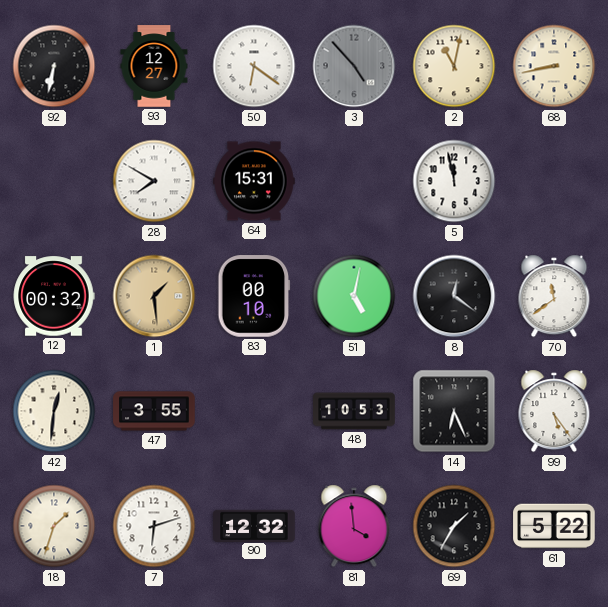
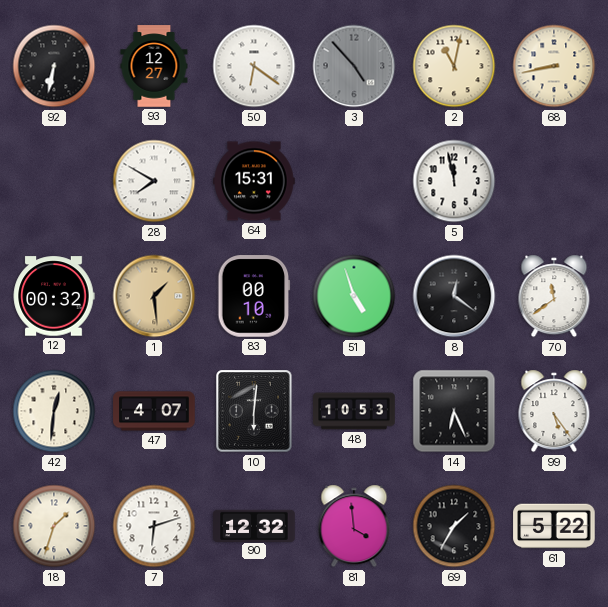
51: 5:02 -> 4:57 (354, 296)
47: 3:55 -> 4:07 (154, 411)
10: none -> 6:01 (254, 411)
